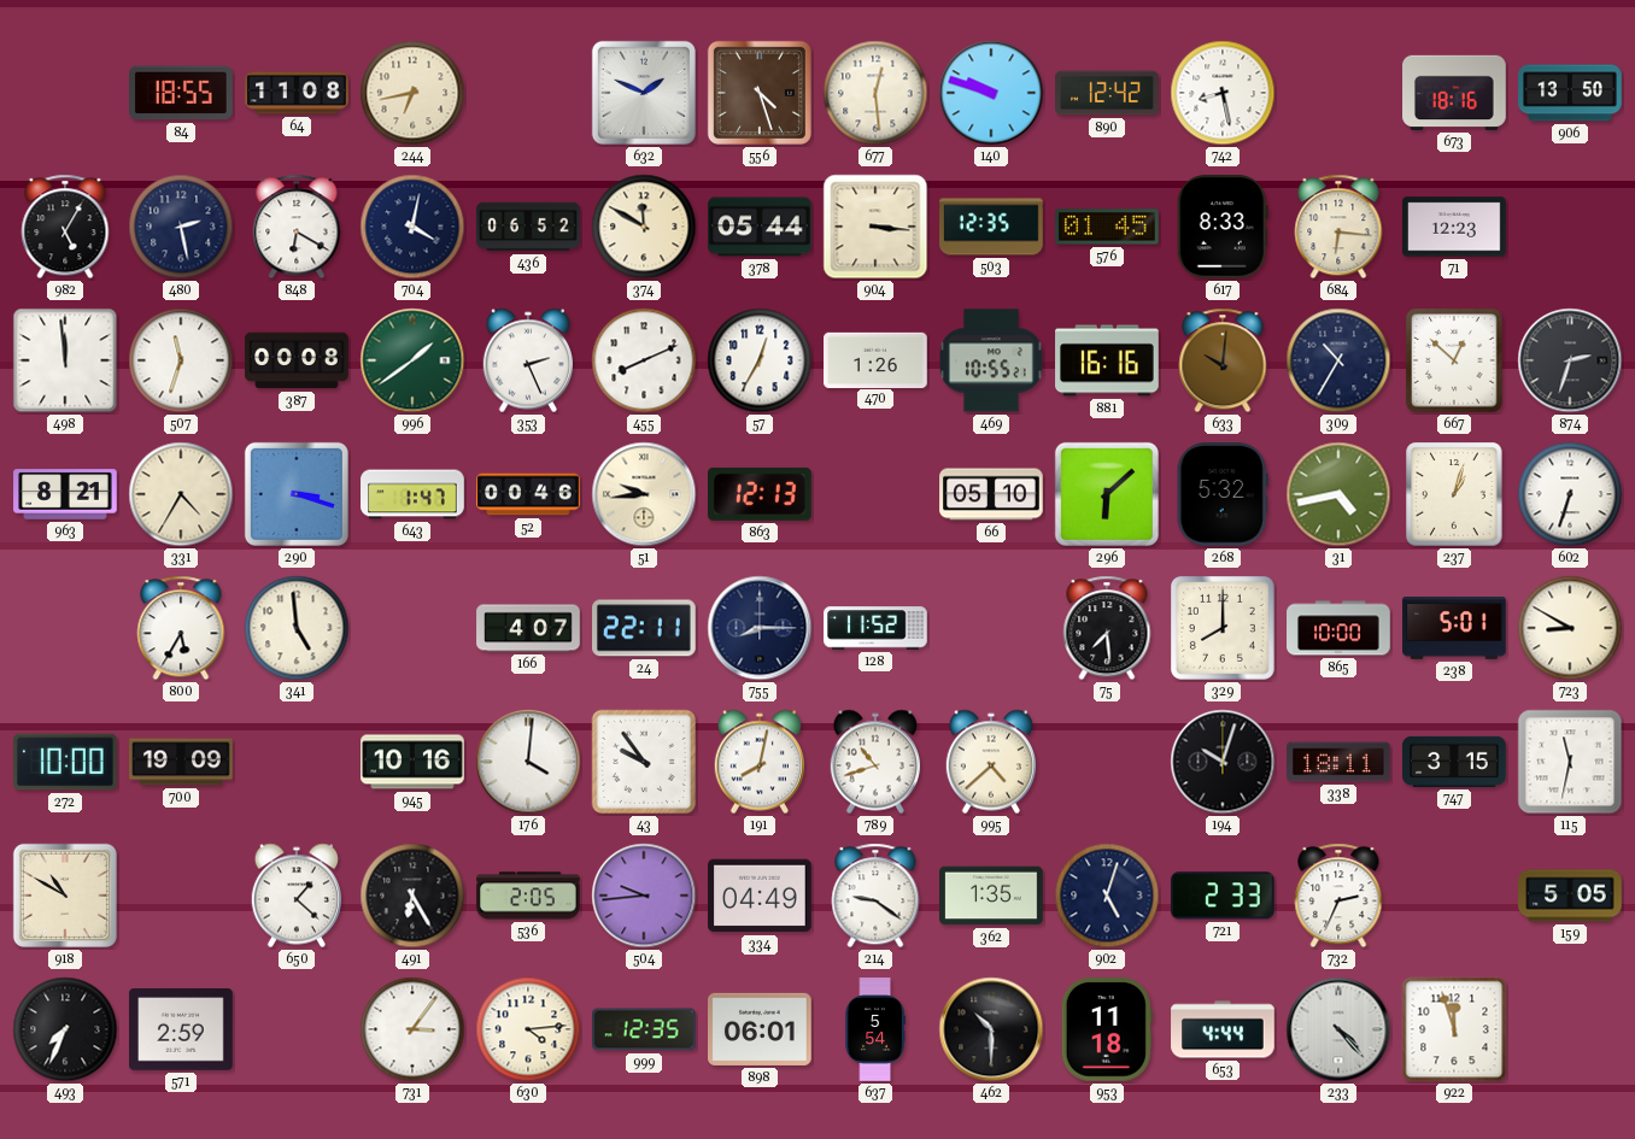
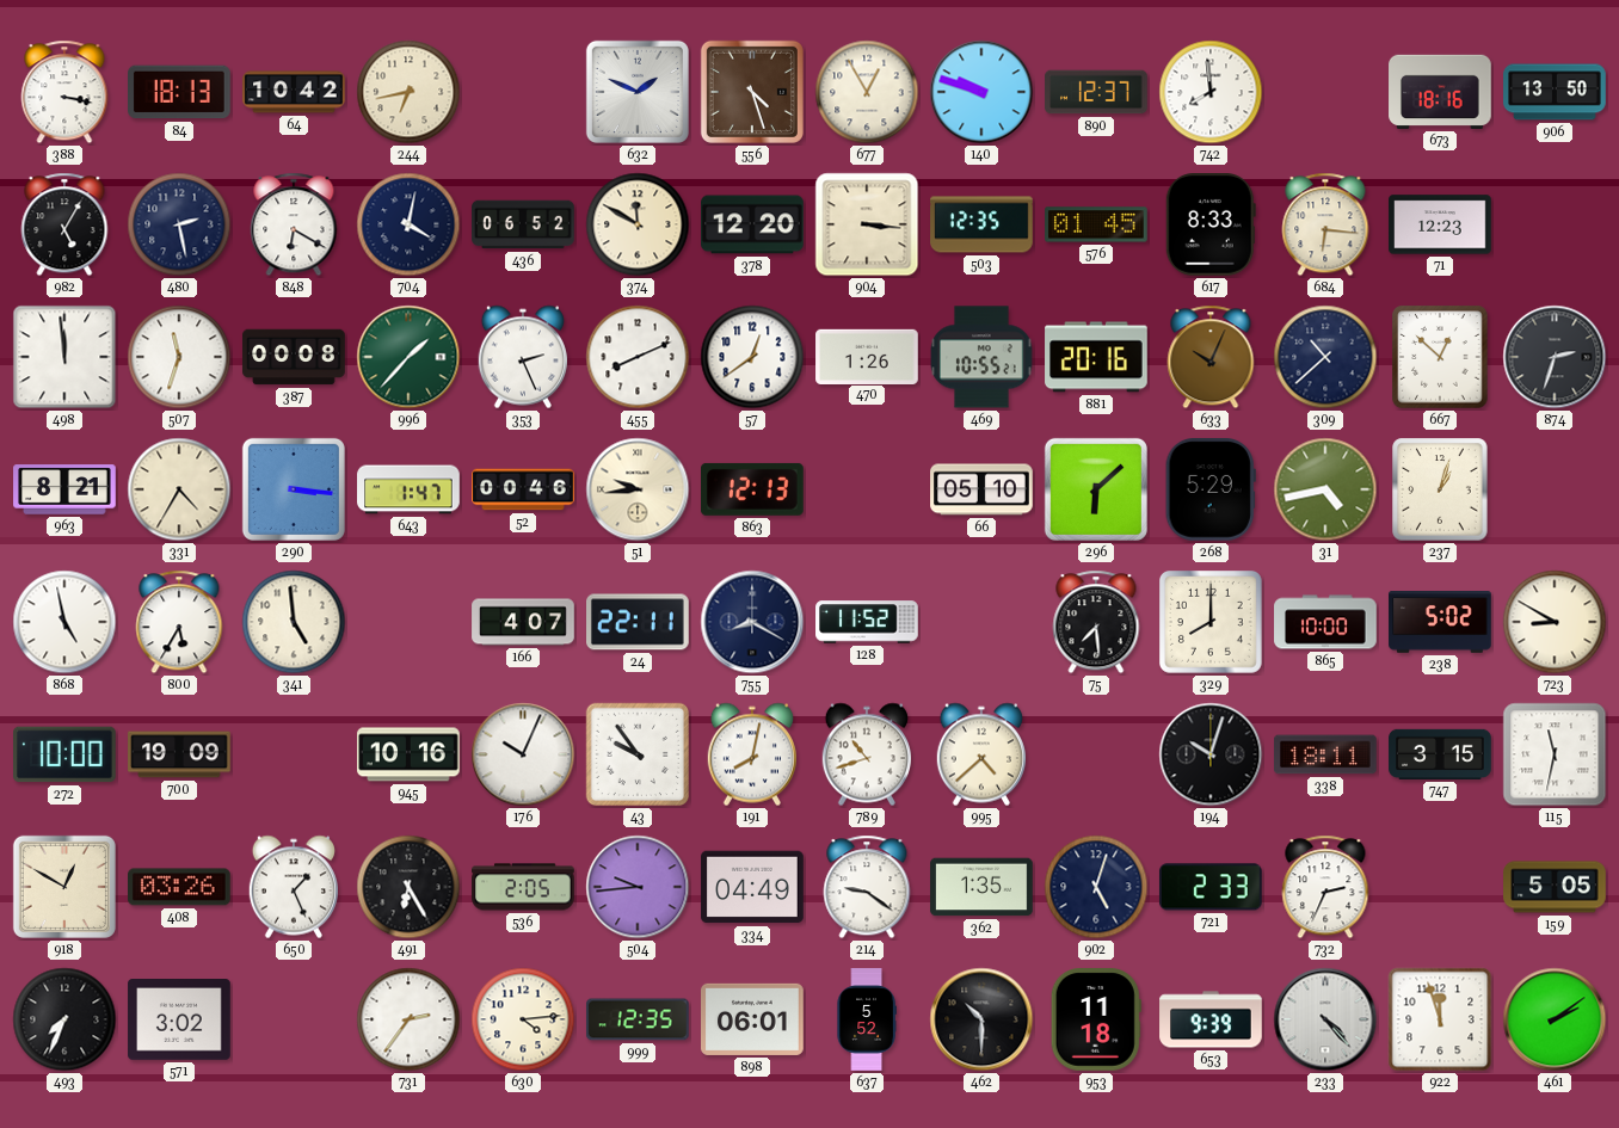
388: none -> 3:17 (64, 92)
84: 18:55 -> 18:13 (180, 92)
64: 11:08 -> 10:42 (294, 92)
677: 12:29 -> 12:55 (867, 92)
890: 12:42 -> 12:37 (1096, 92)
742: 8:28 -> 7:59 (1211, 92)
378: 05:44 -> 12:20 (752, 224)
996: 1:39 -> 1:37 (408, 357)
57: 12:35 -> 12:39 (752, 357)
881: 16:16 -> 20:16 (1096, 357)
633: 10:01 -> 10:04 (1211, 357)
309: 10:35 -> 10:38 (1325, 357)
290: 3:18 -> 3:16 (294, 489)
268: 5:32 -> 5:29 (1211, 491)
602: 6:33 -> none (1570, 494)
868: none -> 4:58 (64, 622)
755: 8:15 -> 8:20 (752, 622)
238: 5:01 -> 5:02 (1440, 623)
176: 4:01 -> 10:04 (523, 754)
918: 10:50 -> 12:50 (64, 887)
408: none -> 03:26 (180, 887)
650: 1:22 -> 1:26 (293, 887)
571: 2:59 -> 3:02 (179, 1021)
731: 3:06 -> 2:36 (408, 1019)
637: 5:54 -> 5:52 (867, 1019)
653: 4:44 -> 9:39 (1211, 1019)
461: none -> 2:09 (1555, 1019)
